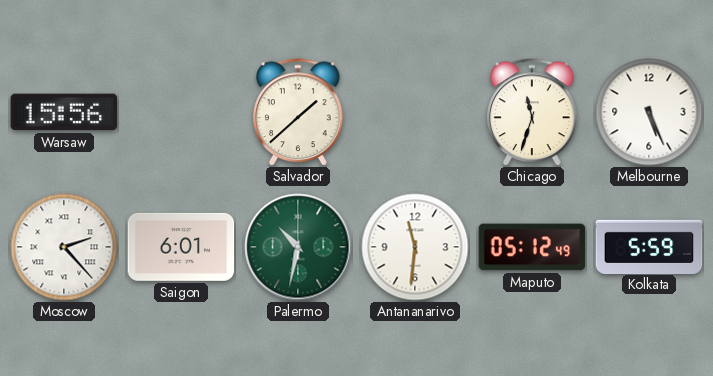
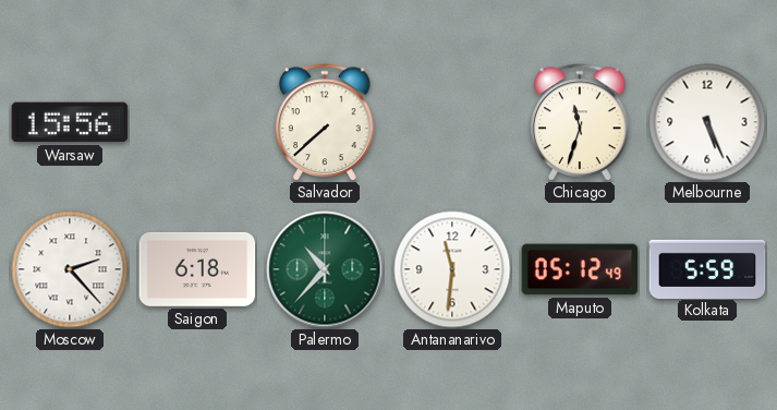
Salvador: 1:38 -> 7:38 (326, 122)
Saigon: 6:01 -> 6:18 (197, 269)
Palermo: 10:32 -> 10:37 (325, 269)
